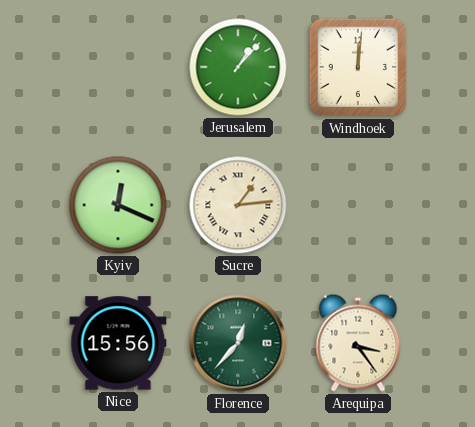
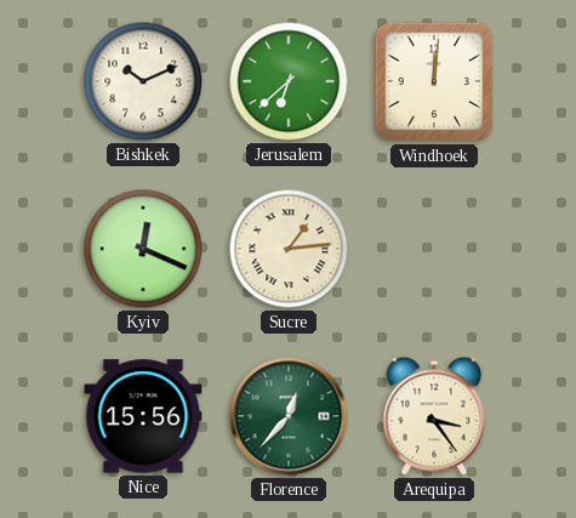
Bishkek: none -> 10:11 (143, 81)
Jerusalem: 1:07 -> 6:38 (289, 81)
